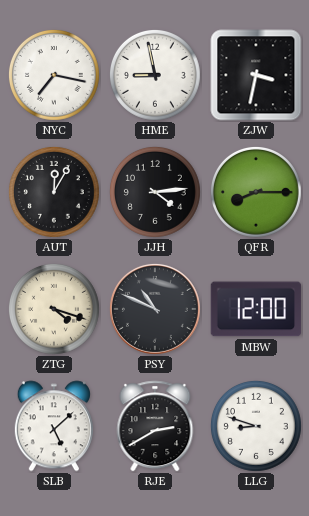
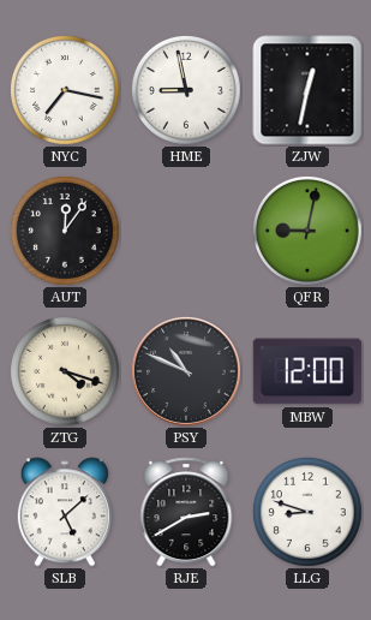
ZJW: 3:32 -> 12:32 (307, 90)
AUT: 12:05 -> 12:06 (65, 231)
JJH: 4:14 -> none (155, 192)
QFR: 8:15 -> 9:02 (307, 231)
